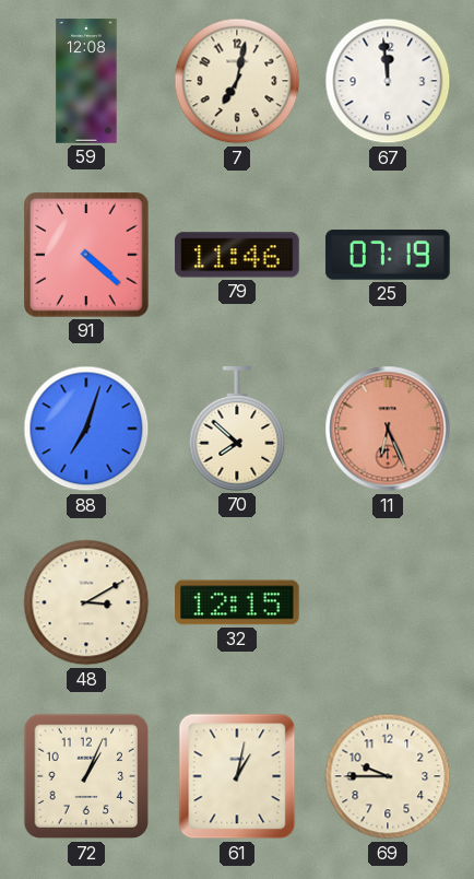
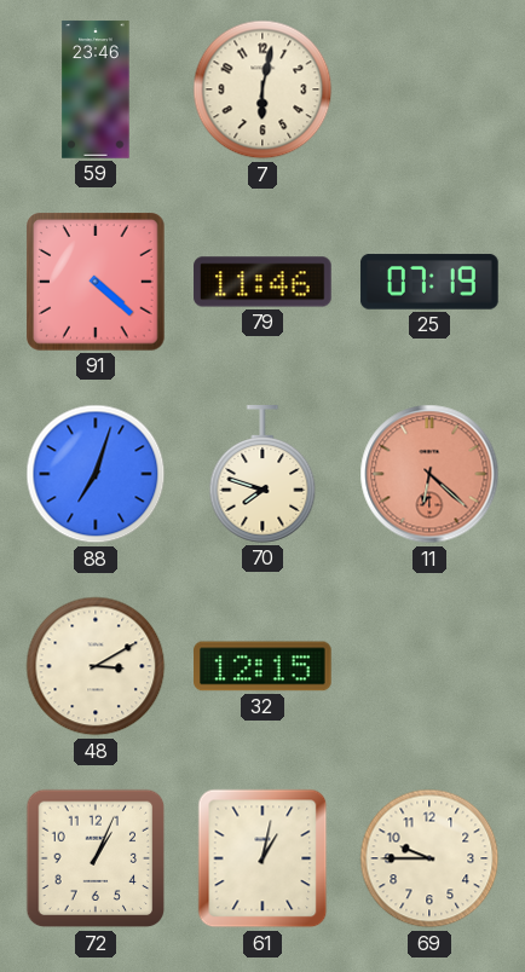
59: 12:08 -> 23:46 (96, 89)
7: 7:02 -> 6:02 (262, 89)
67: 11:59 -> none (388, 81)
70: 7:52 -> 7:48 (262, 474)
11: 6:26 -> 6:22 (429, 474)
